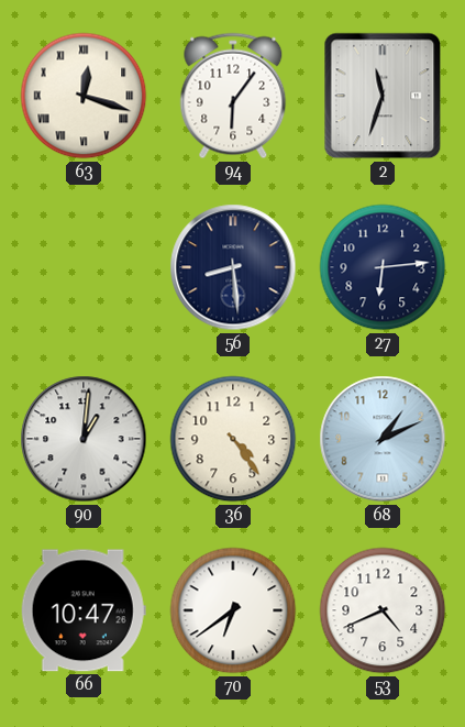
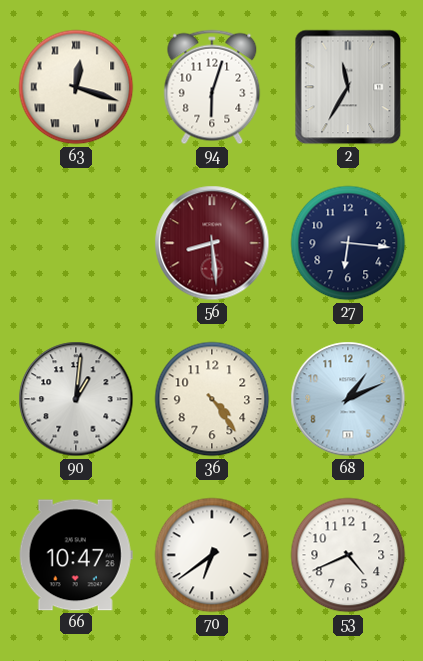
94: 6:06 -> 6:03 (212, 87)
2: 11:33 -> 11:35 (348, 87)
56 dial: navy -> burgundy (212, 243)
27: 6:14 -> 6:16 (348, 243)
